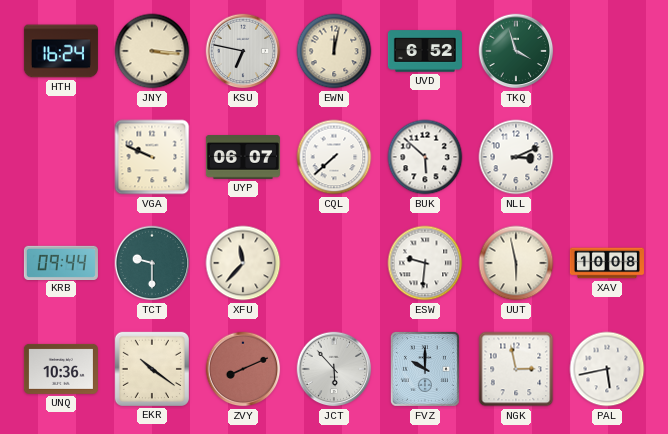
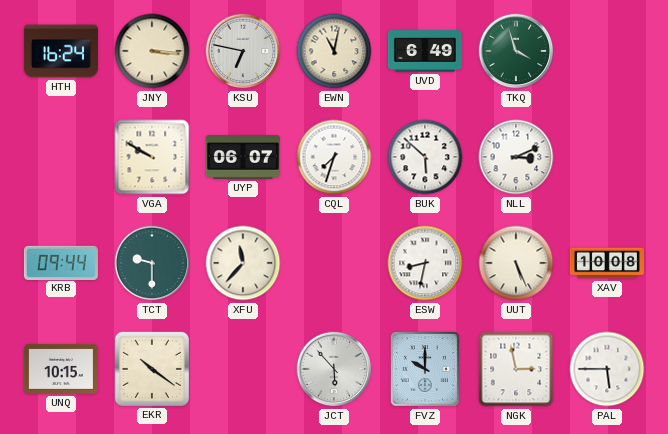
EWN: 12:02 -> 11:02 (334, 51)
UVD: 6:52 -> 6:49 (425, 51)
VGA: 9:49 -> 9:50 (152, 157)
CQL: 7:38 -> 7:33 (334, 157)
ESW: 9:31 -> 8:32 (425, 263)
UUT: 5:58 -> 5:26 (516, 263)
UNQ: 10:36 -> 10:15 (61, 369)
ZVY: 8:11 -> none (243, 369)
PAL: 5:43 -> 5:45 (607, 369)
